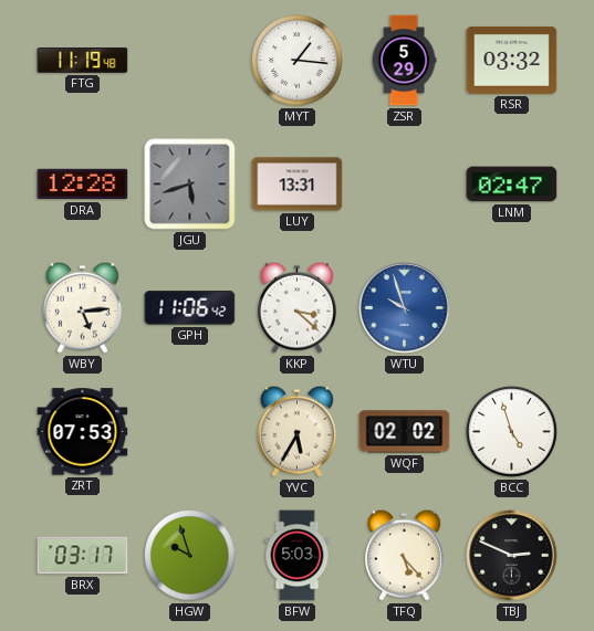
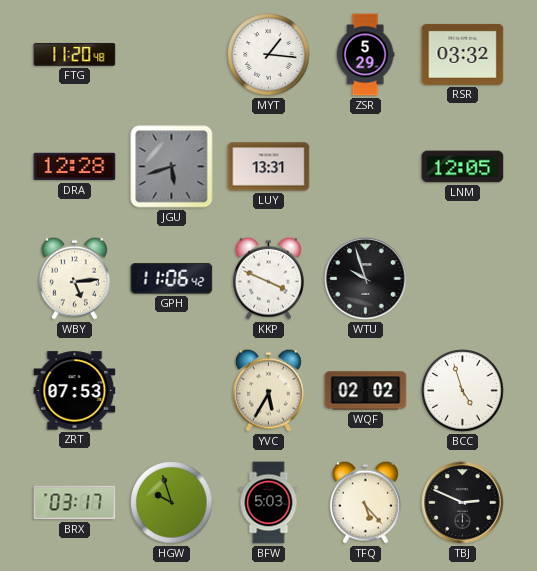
FTG: 11:19 -> 11:20 (75, 54)
LNM: 02:47 -> 12:05 (463, 167)
KKP: 3:22 -> 3:49 (268, 278)
WTU dial: blue -> black (366, 279)
